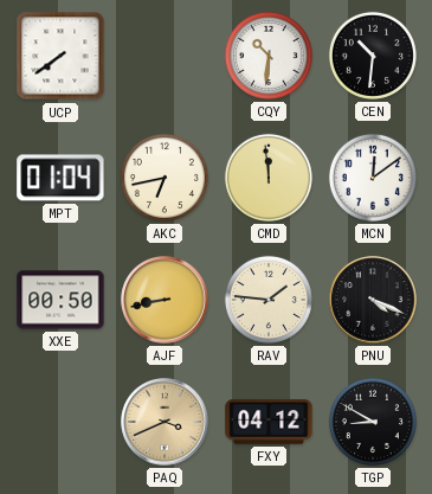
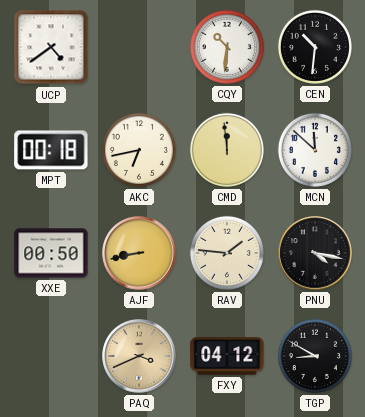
UCP: 7:39 -> 4:39 (51, 47)
MPT: 01:04 -> 00:18 (51, 150)
MCN: 12:09 -> 11:52 (315, 150)
PNU: 4:19 -> 4:17 (315, 253)
